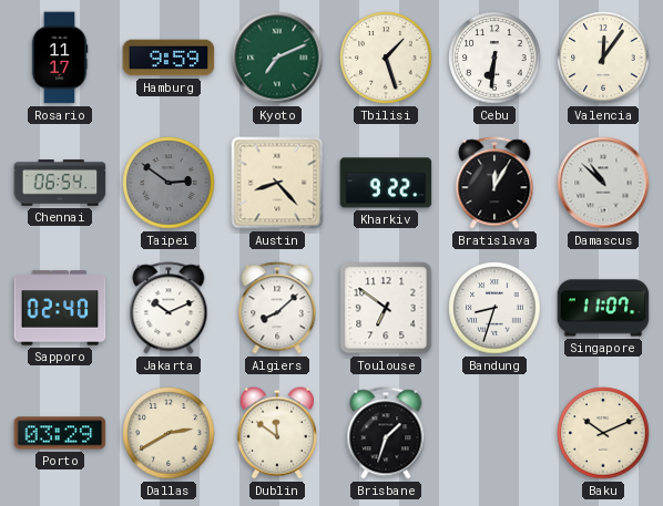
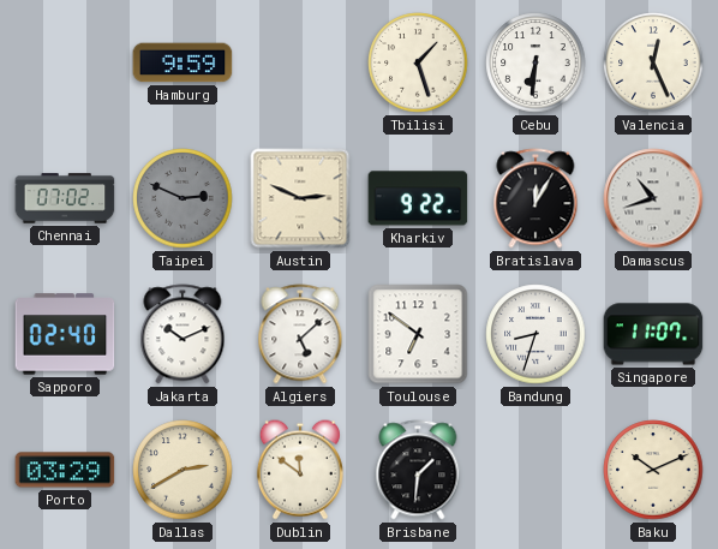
Rosario: 11:17 -> none (60, 58)
Kyoto: 7:11 -> none (277, 58)
Valencia: 12:06 -> 12:26 (653, 62)
Chennai: 06:54 -> 07:02 (65, 198)
Taipei: 2:51 -> 2:49 (183, 198)
Austin: 8:23 -> 2:49 (300, 198)
Damascus: 10:52 -> 10:42 (653, 198)
Algiers: 8:08 -> 5:08 (300, 334)
Brisbane: 1:33 -> 1:31 (418, 470)
